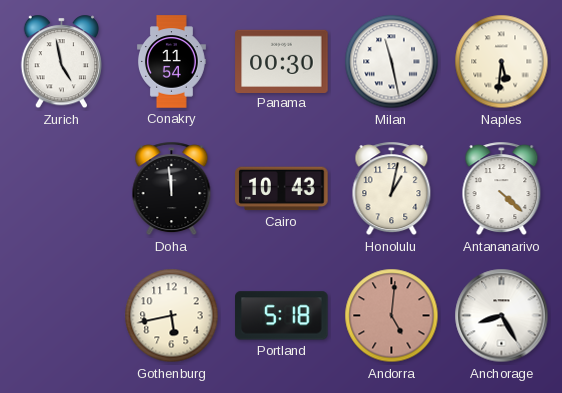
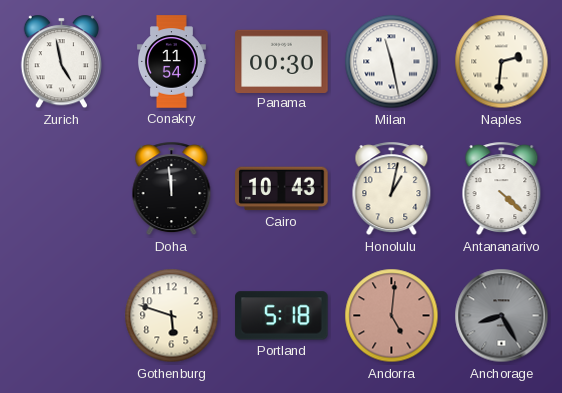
Naples: 5:31 -> 2:31 (502, 62)
Gothenburg: 5:43 -> 5:48 (172, 316)
Anchorage dial: white -> grey (502, 316)
